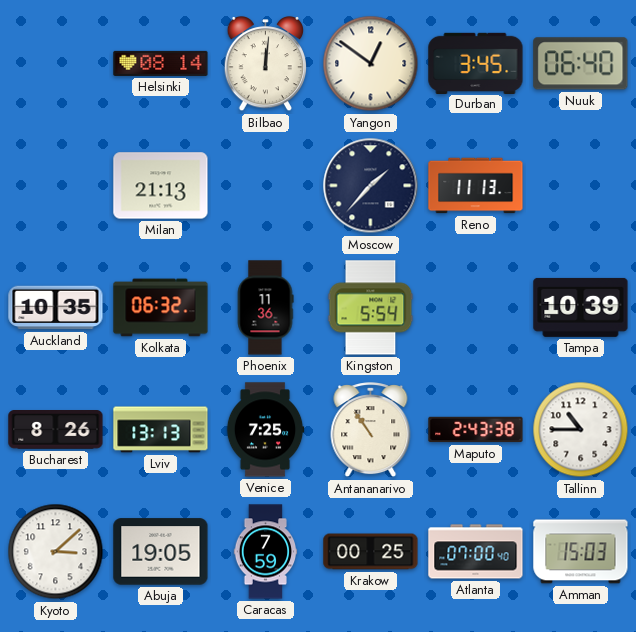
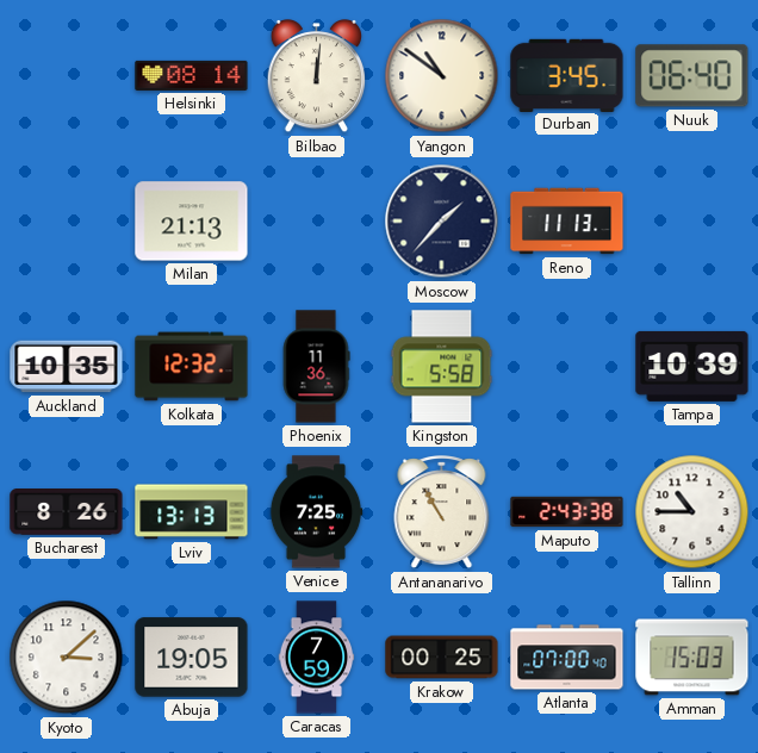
Yangon: 12:51 -> 10:51 (442, 76)
Kolkata: 06:32 -> 12:32 (192, 367)
Kingston: 5:54 -> 5:58 (442, 367)
Antananarivo: 10:54 -> 10:55 (442, 512)
